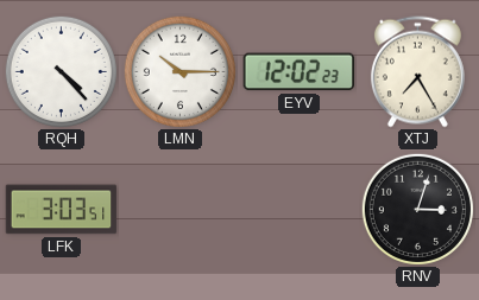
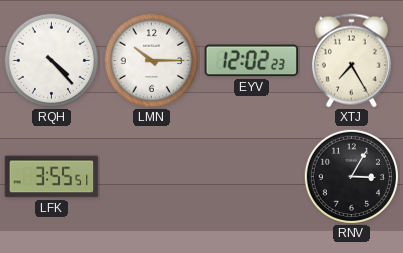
LFK: 3:03 -> 3:55 (52, 177)
RNV: 3:03 -> 3:05 (351, 176)
